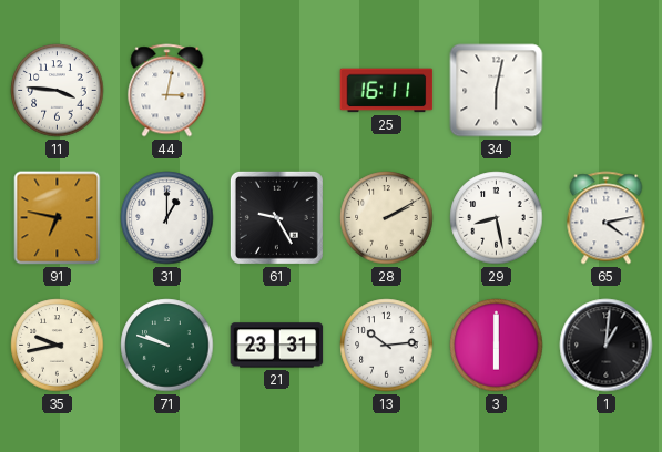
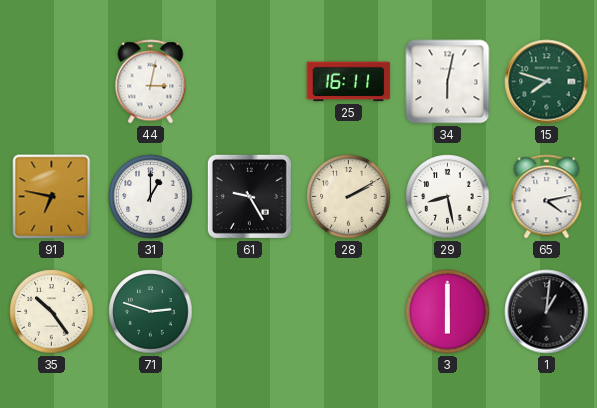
11: 3:46 -> none (58, 91)
15: none -> 7:48 (547, 82)
35: 9:43 -> 10:24 (52, 312)
71: 9:48 -> 2:48 (151, 312)
21: 23:31 -> none (277, 346)
13: 10:14 -> none (387, 346)
